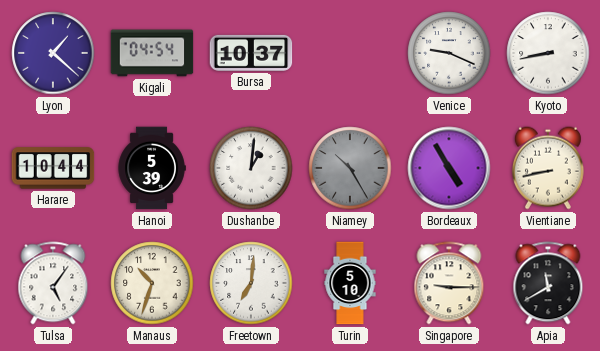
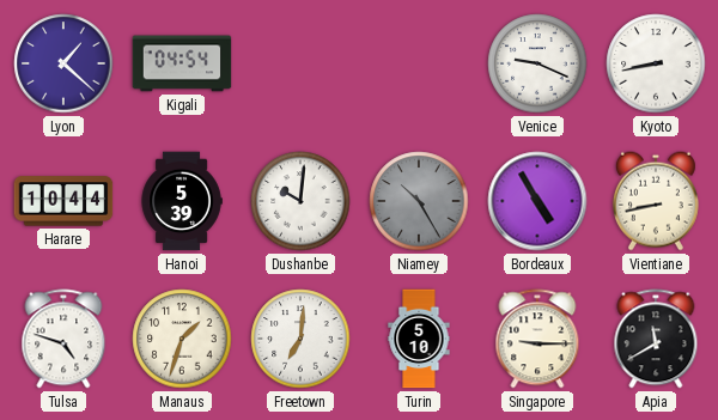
Bursa: 10:37 -> none (251, 53)
Dushanbe: 1:01 -> 10:01 (300, 201)
Tulsa: 5:06 -> 4:48 (63, 339)
Manaus: 10:33 -> 1:33 (182, 339)
